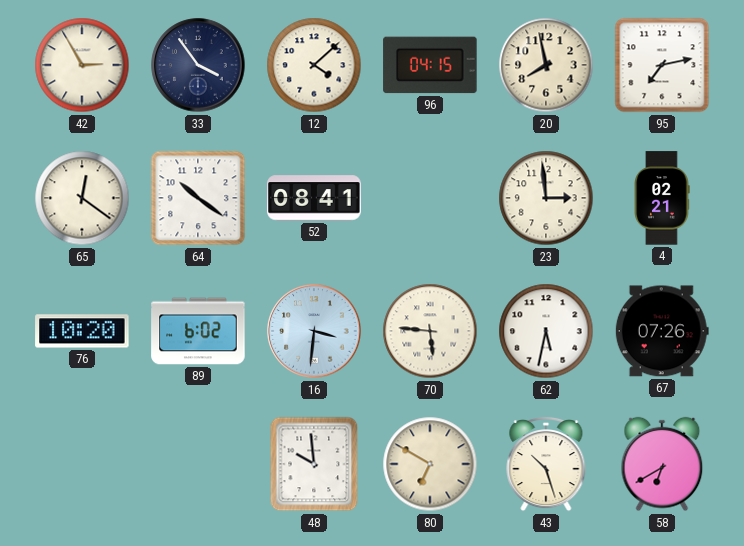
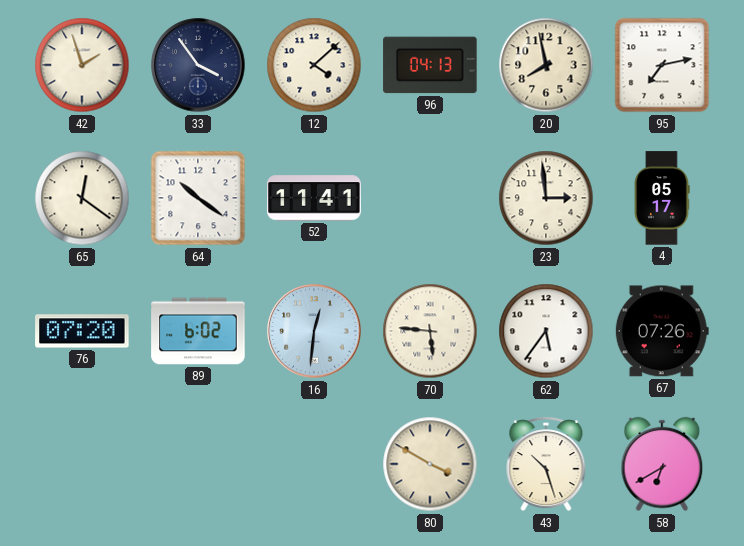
42: 2:55 -> 1:57 (82, 65)
96: 04:15 -> 04:13 (430, 65)
52: 08:41 -> 11:41 (314, 198)
4: 02:21 -> 05:17 (662, 198)
76: 10:20 -> 07:20 (82, 331)
16: 3:31 -> 12:31 (314, 331)
62: 5:32 -> 5:36 (546, 331)
48: 9:59 -> none (314, 464)
80: 6:50 -> 3:50 (430, 464)
